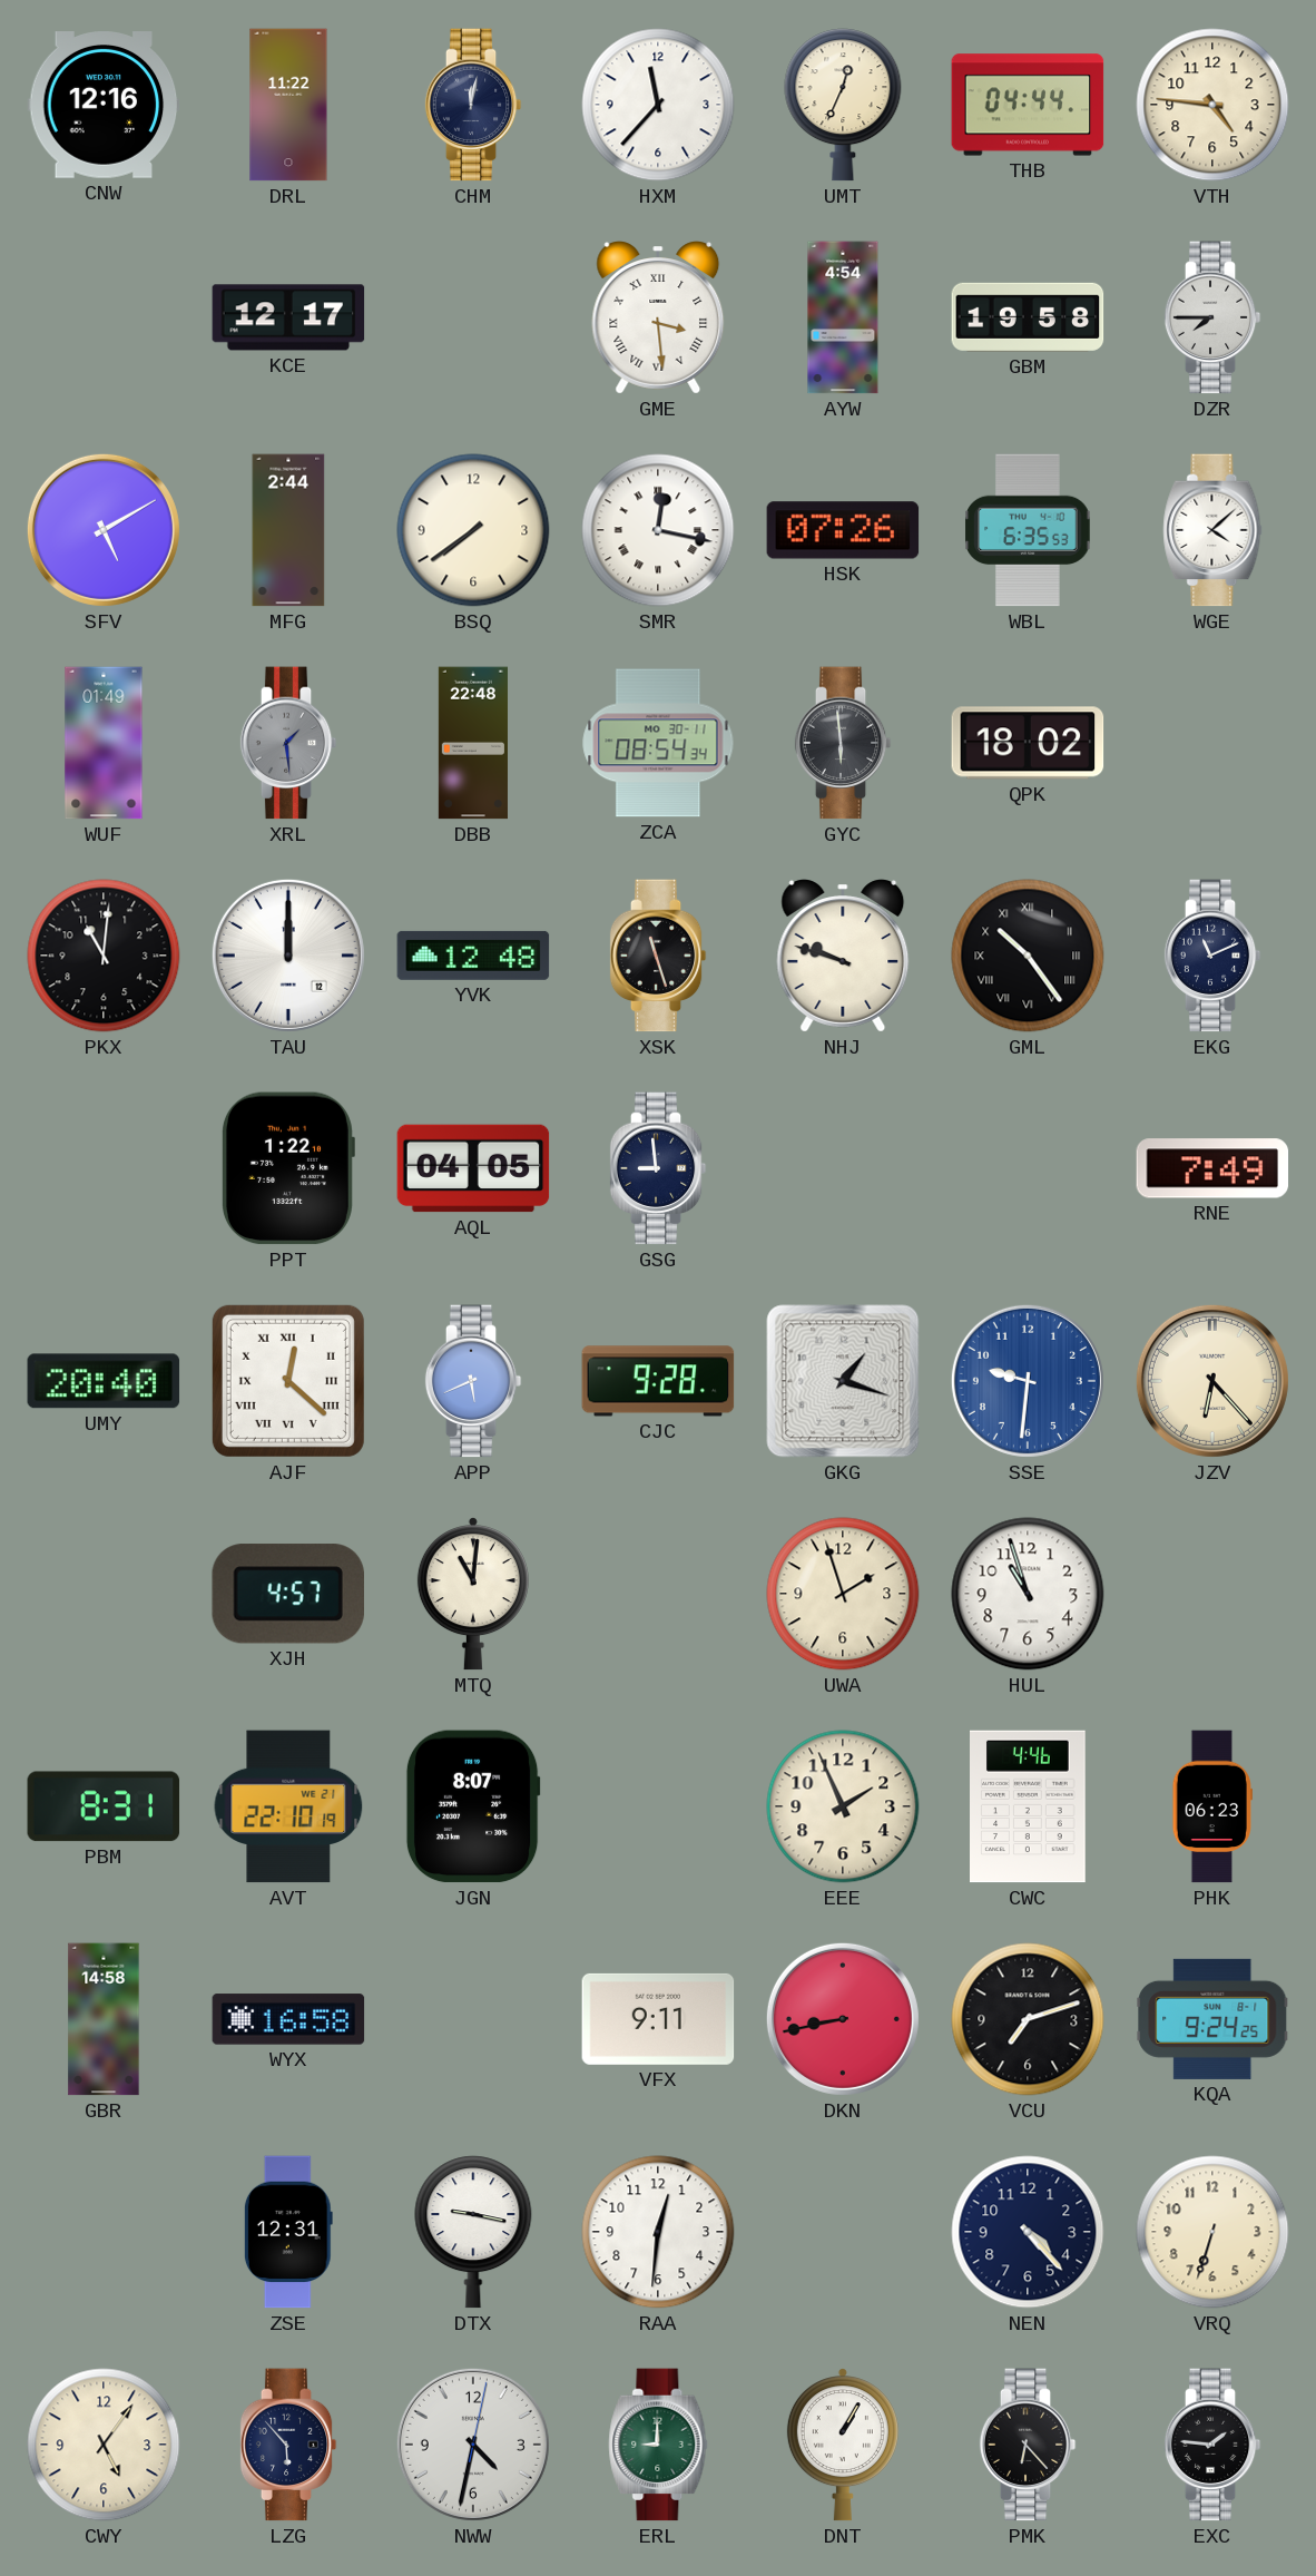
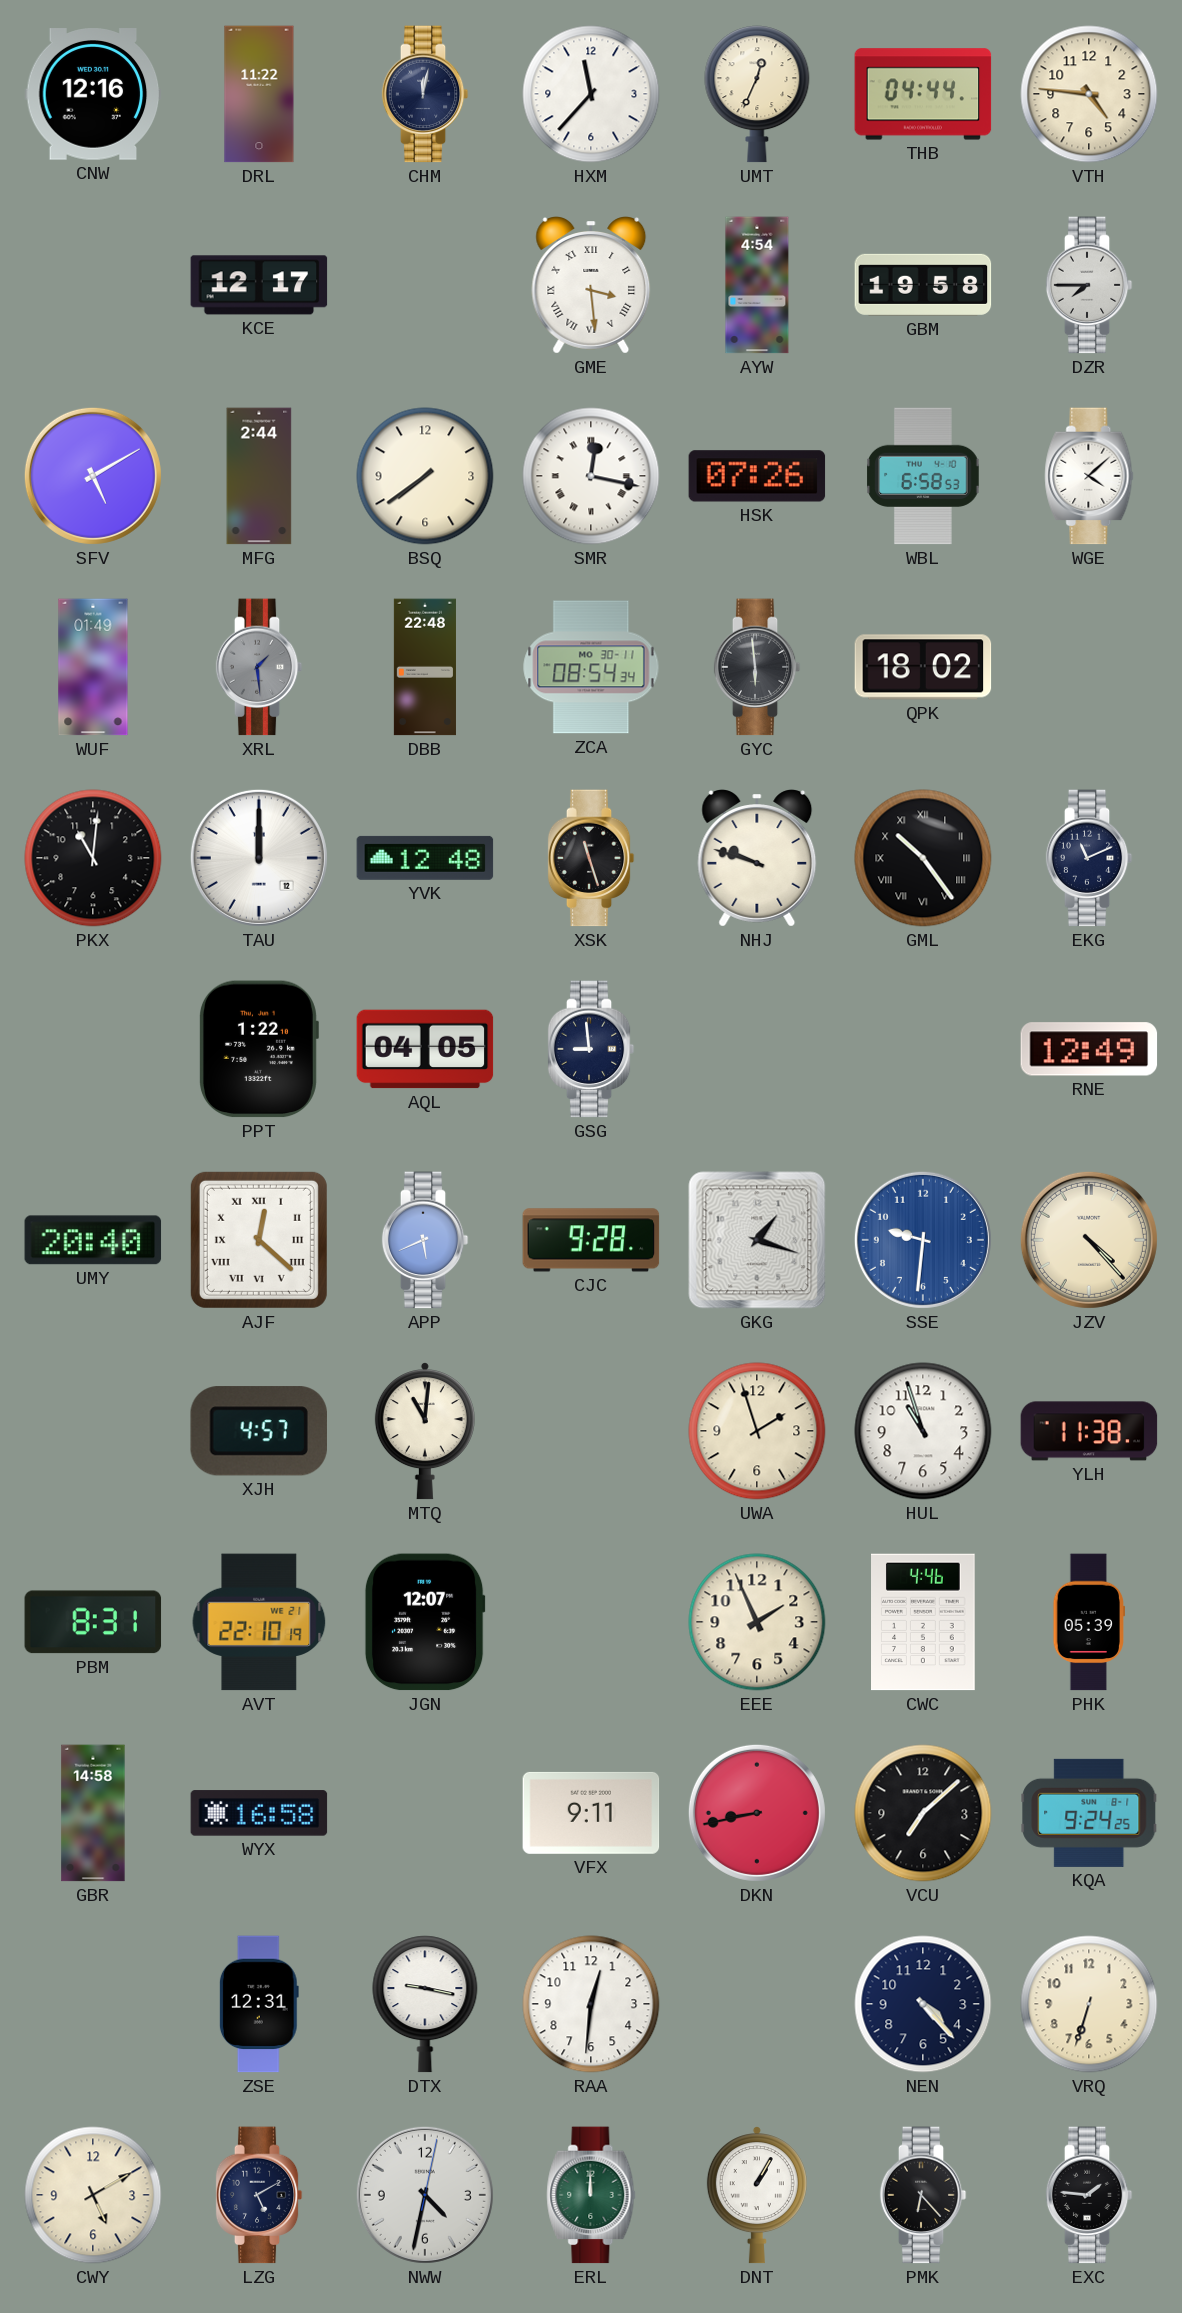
WBL: 6:35 -> 6:58 (923, 476)
RNE: 7:49 -> 12:49 (1089, 1049)
JZV: 6:23 -> 4:23 (1089, 1240)
YLH: none -> 11:38 (1089, 1431)
JGN: 8:07 -> 12:07 (425, 1622)
PHK: 06:23 -> 05:39 (1088, 1622)
VCU: 7:12 -> 7:08 (923, 1813)
CWY: 5:06 -> 5:10 (93, 2195)
LZG: 5:53 -> 5:10 (259, 2195)
ERL: 9:00 -> 12:00 (591, 2195)
